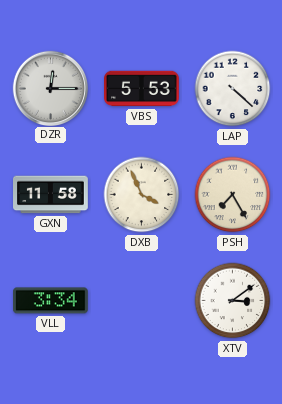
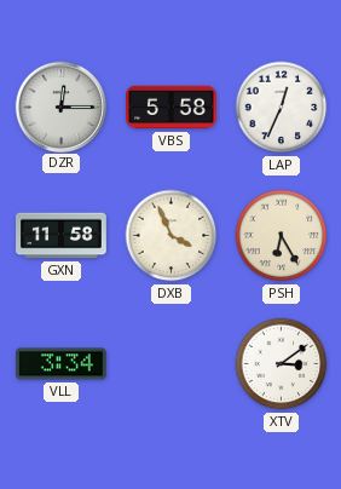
VBS: 5:53 -> 5:58 (172, 108)
LAP: 4:22 -> 12:34 (282, 108)
PSH: 7:25 -> 6:25 (282, 236)
